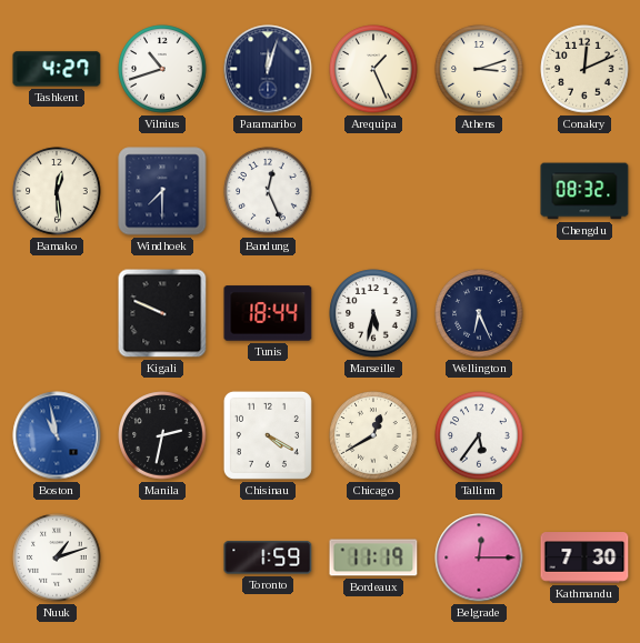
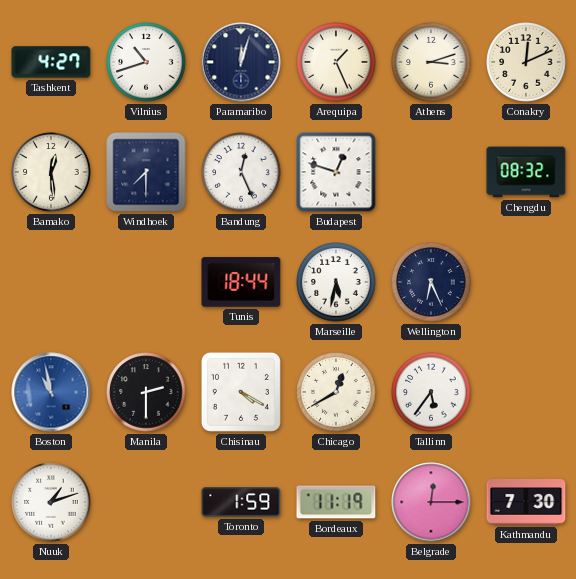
Budapest: none -> 12:48 (336, 172)
Kigali: 9:49 -> none (162, 313)
Manila: 2:32 -> 2:30 (146, 392)
